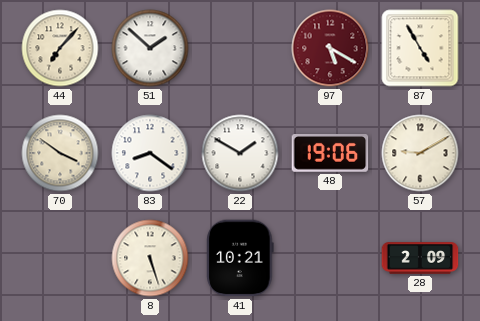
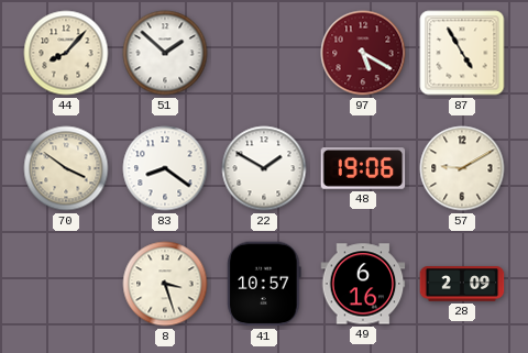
44: 7:07 -> 8:07 (66, 53)
8: 5:27 -> 3:27 (165, 284)
41: 10:21 -> 10:57 (264, 284)
49: none -> 6:16 (363, 284)
